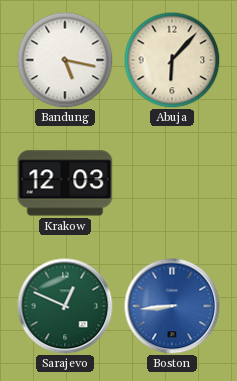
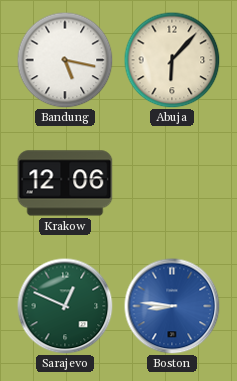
Krakow: 12:03 -> 12:06 (65, 183)
Boston: 8:44 -> 8:46 (172, 306)
